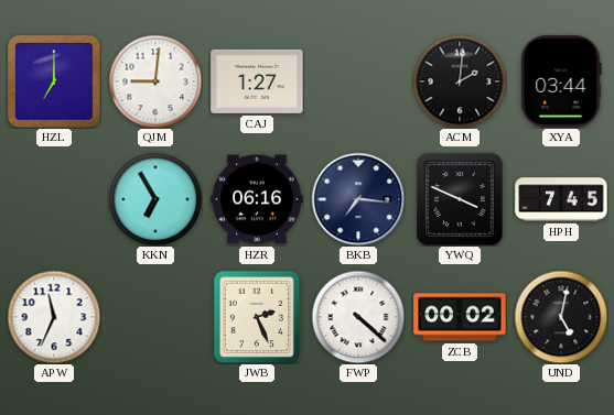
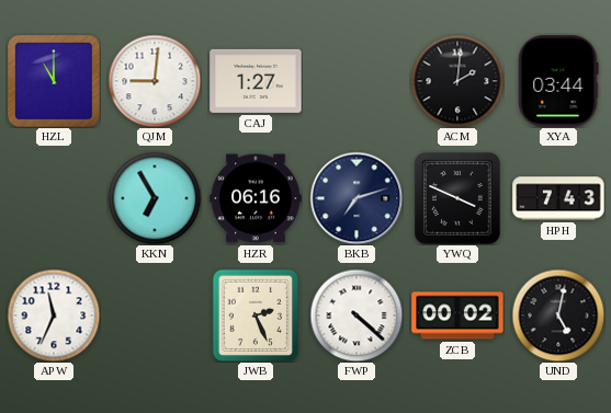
HZL: 7:00 -> 11:00 (54, 81)
BKB: 7:16 -> 7:12 (357, 198)
HPH: 7:45 -> 7:43 (558, 198)
